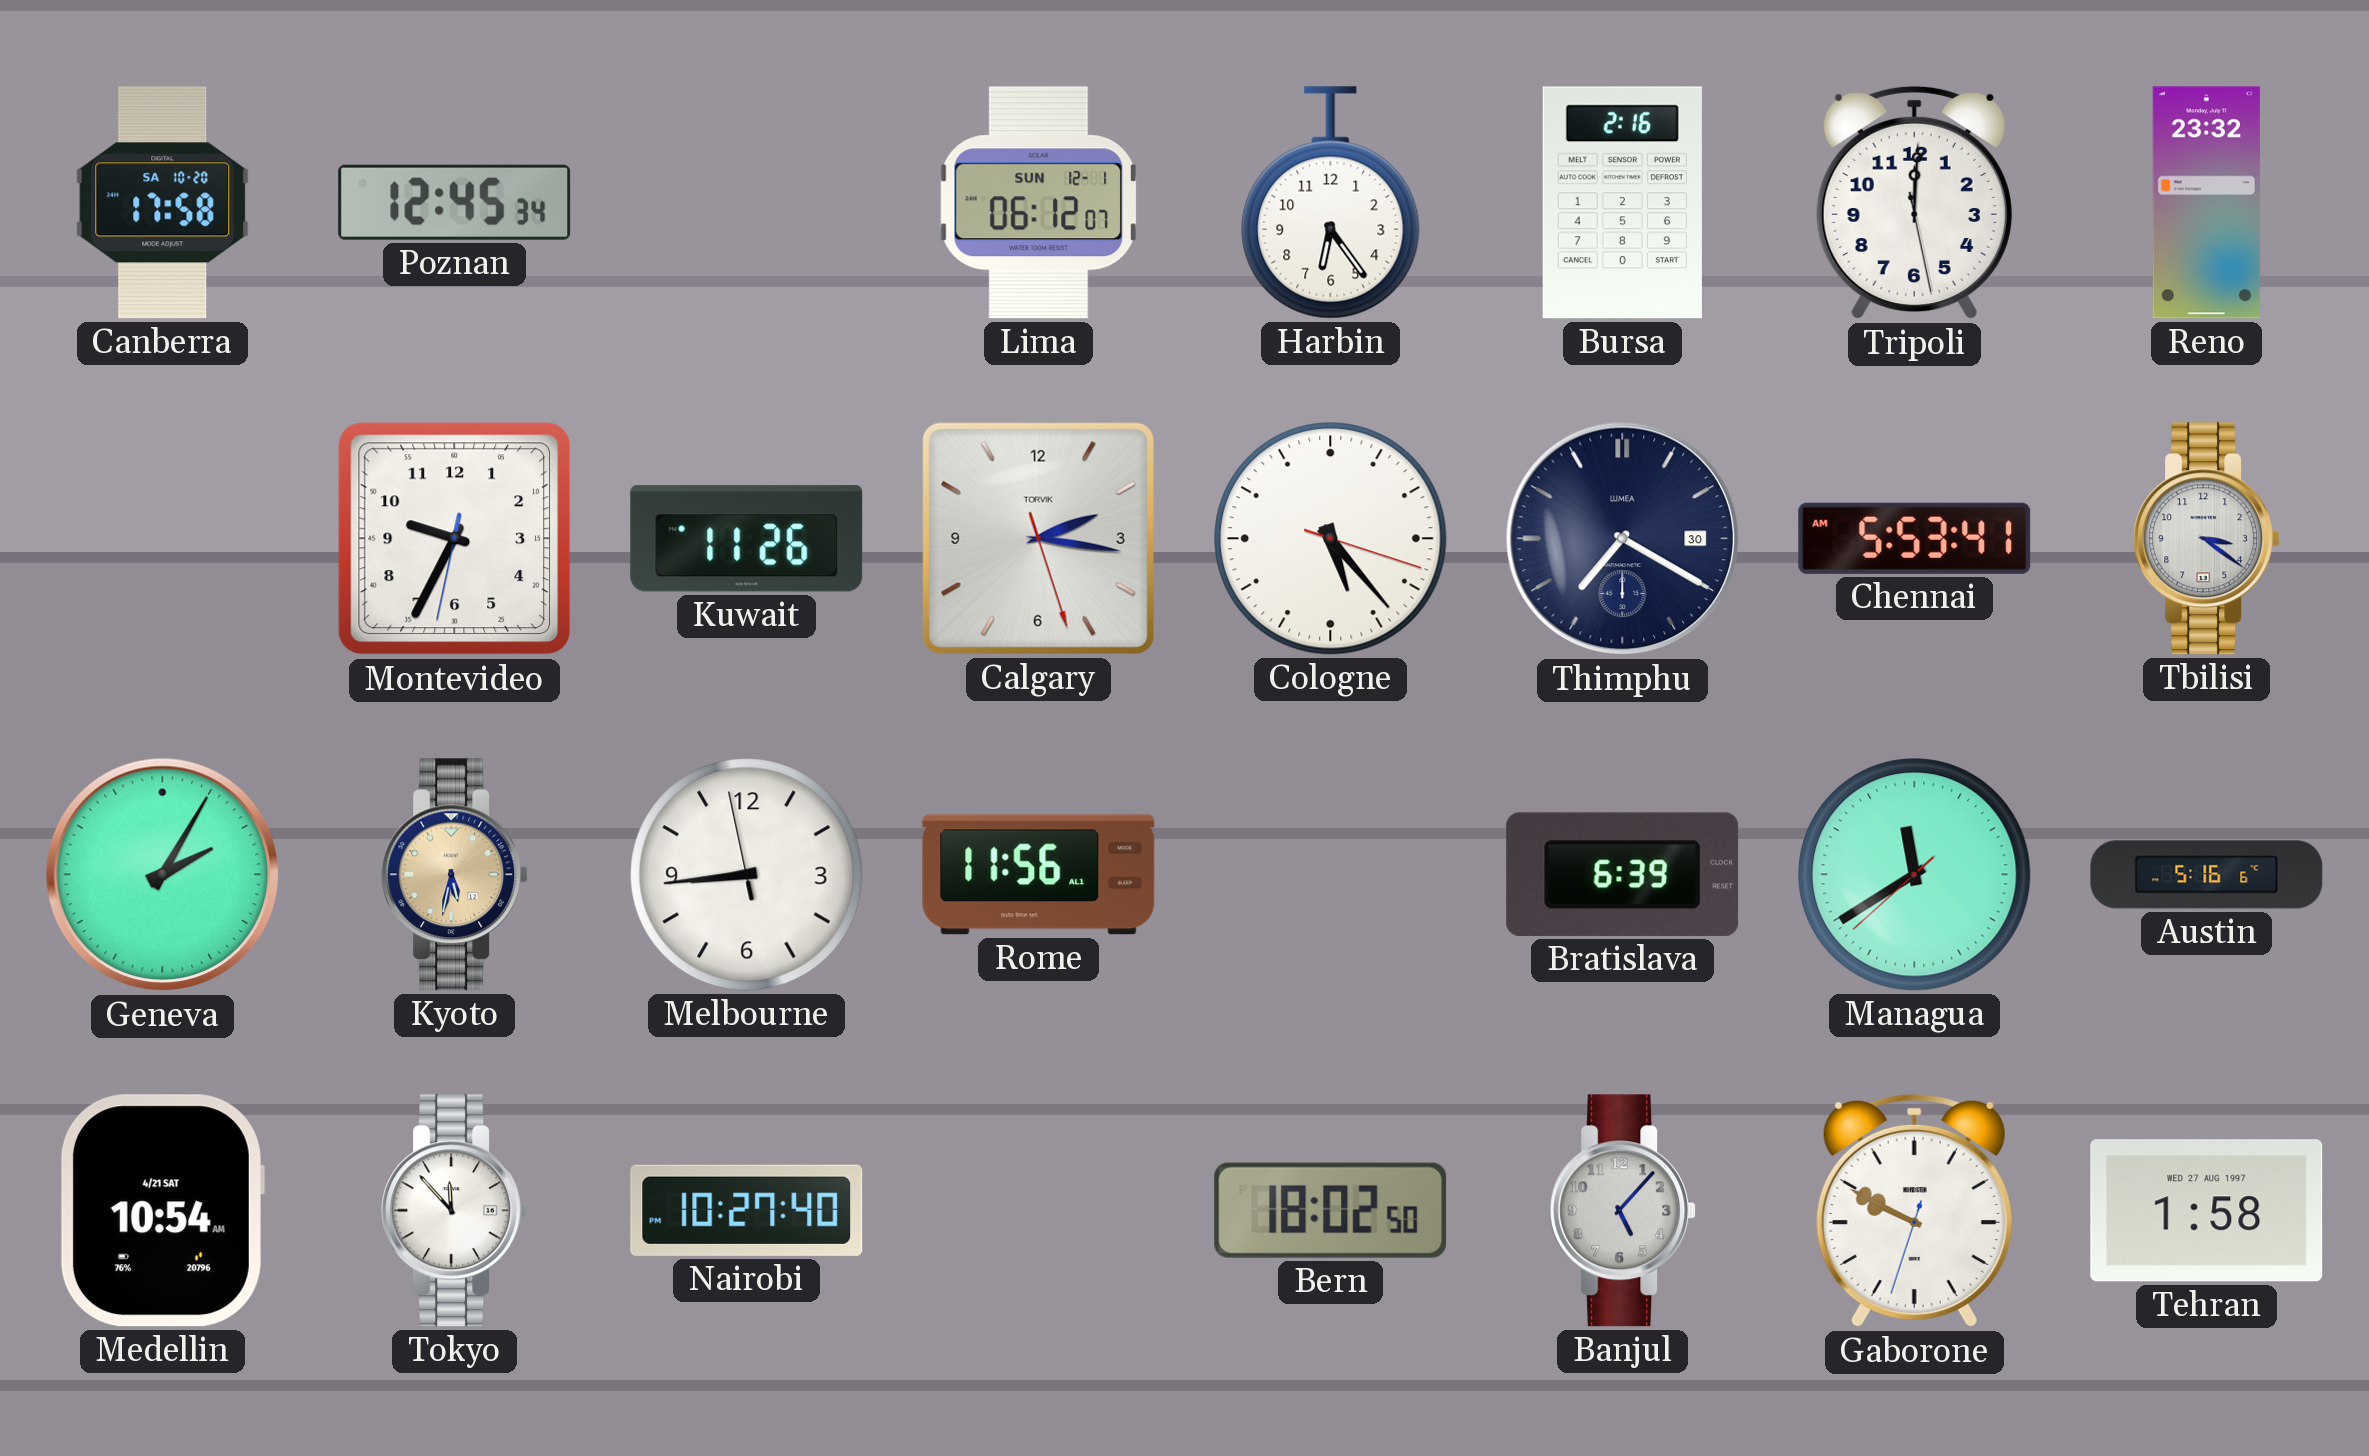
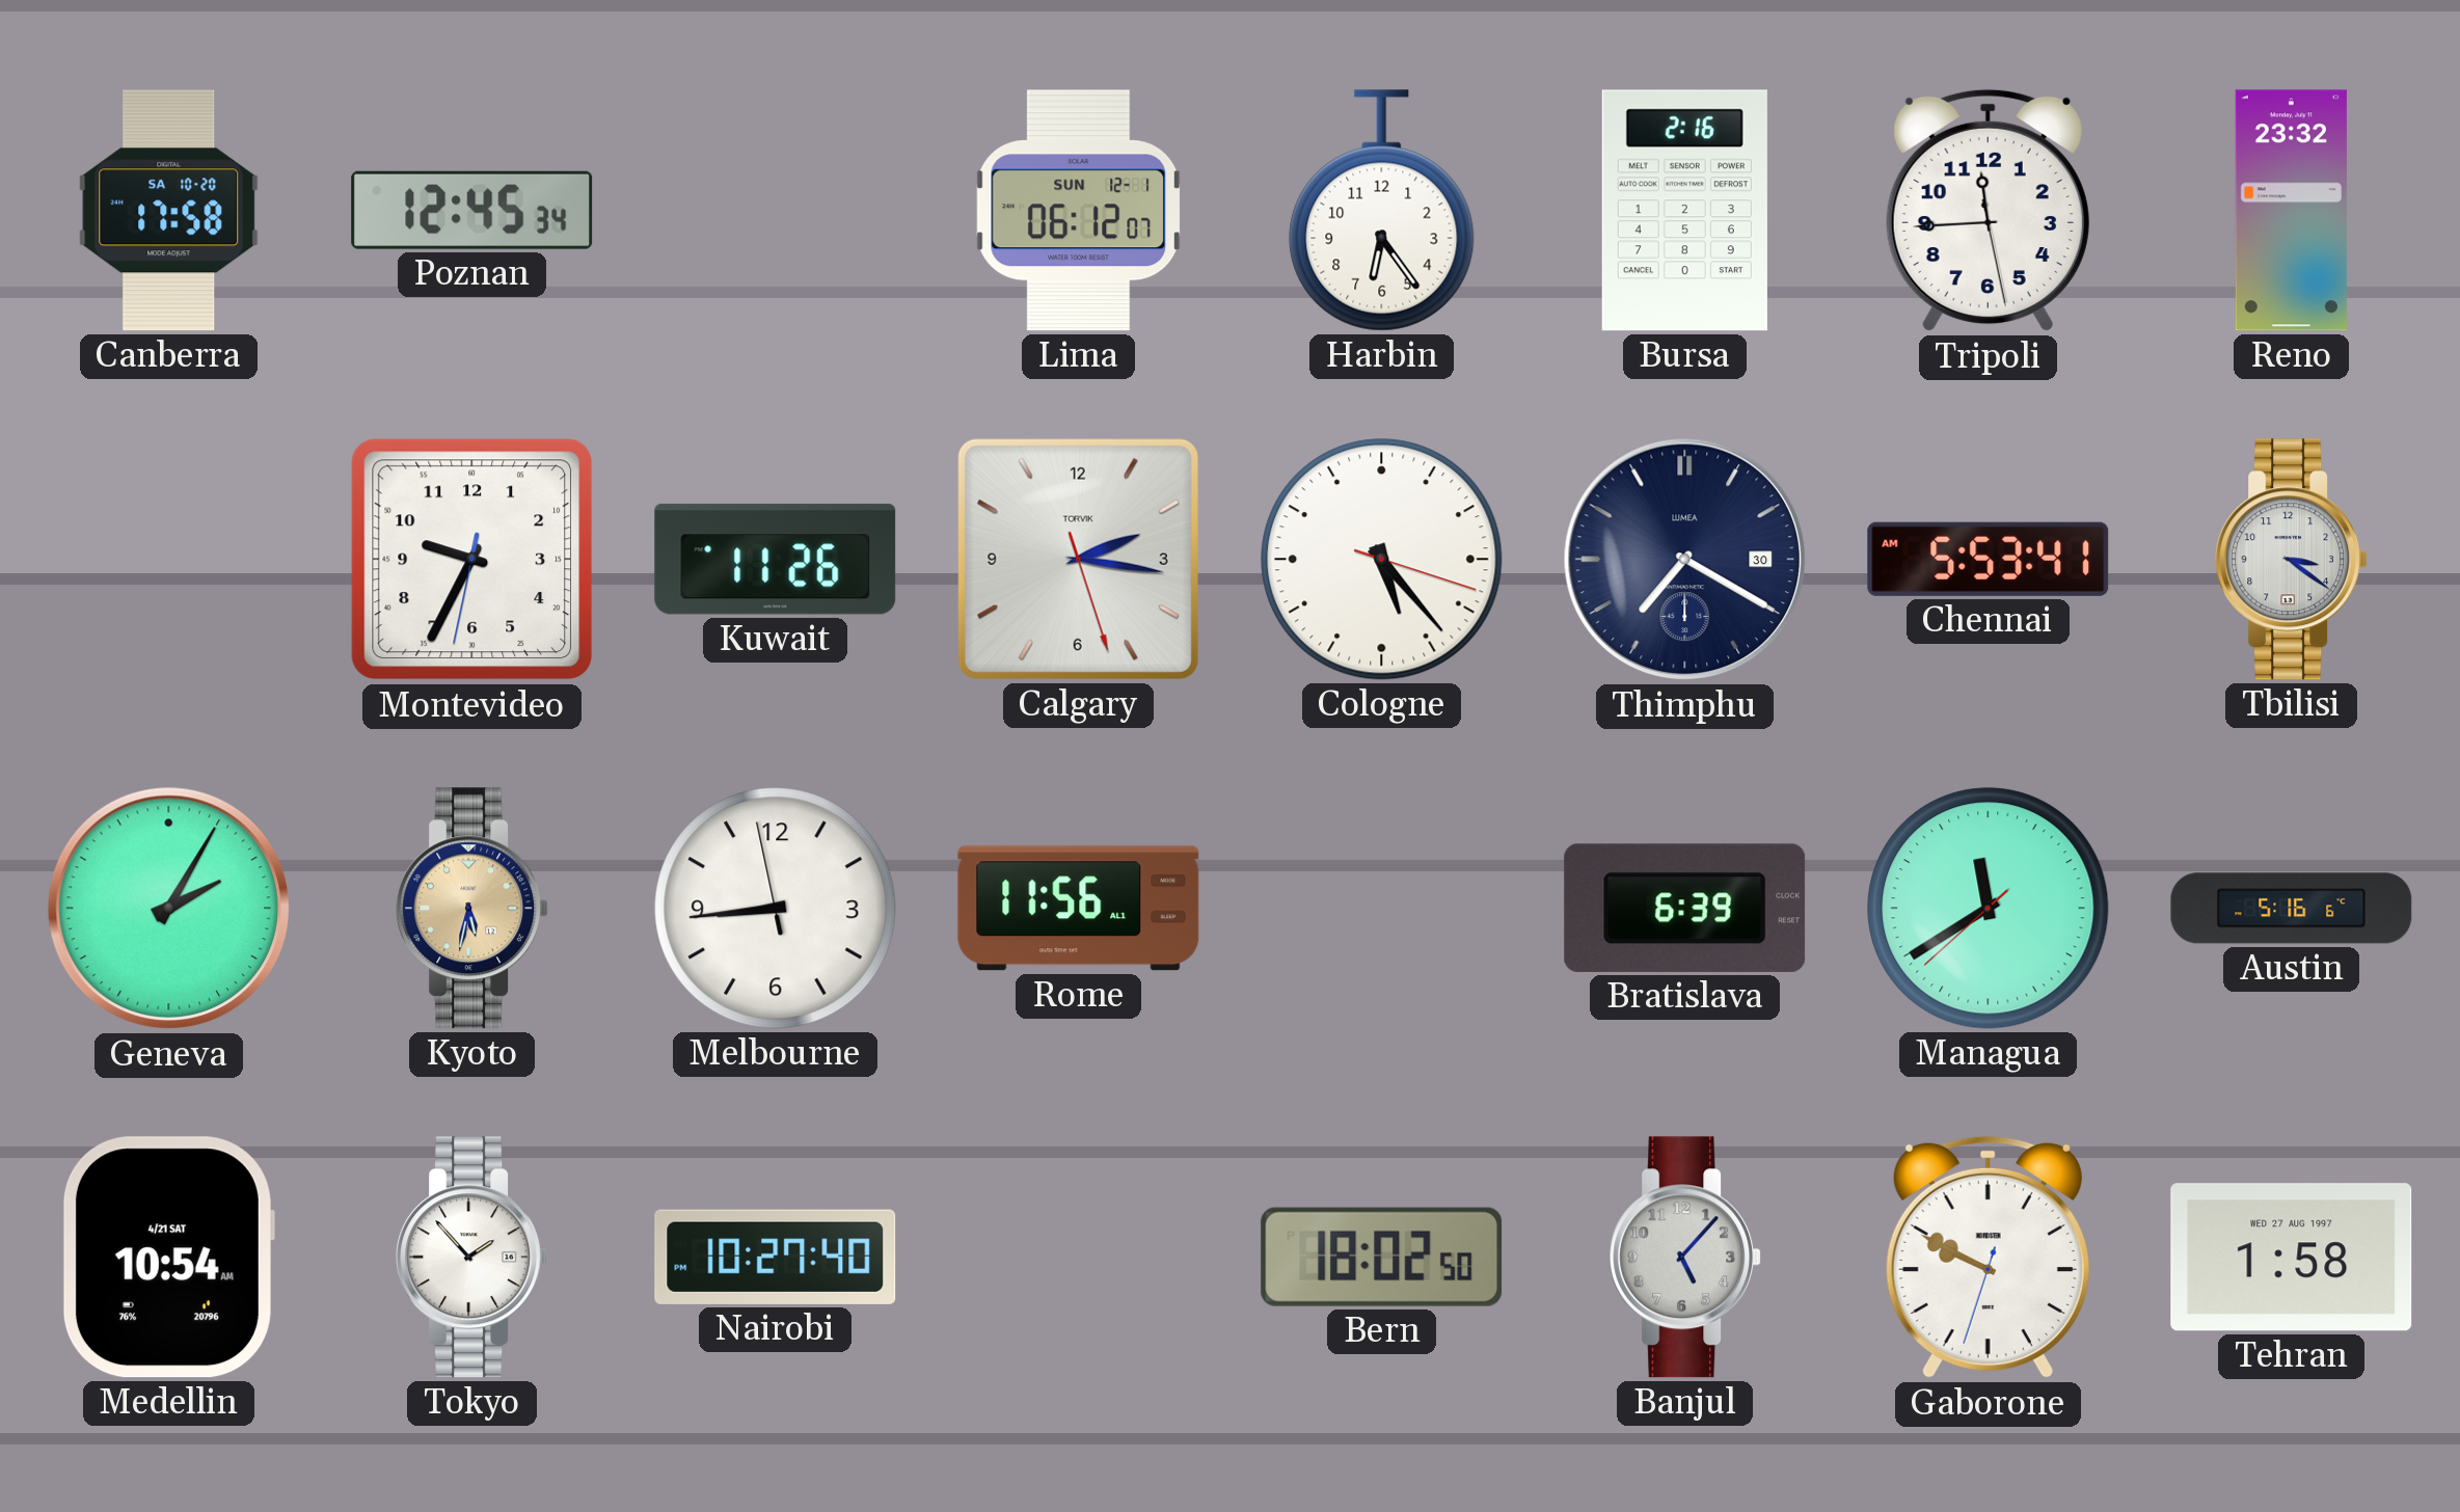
Tripoli: 12:00 -> 11:44 (1988, 211)
Tokyo: 11:53 -> 1:53 (472, 1258)
